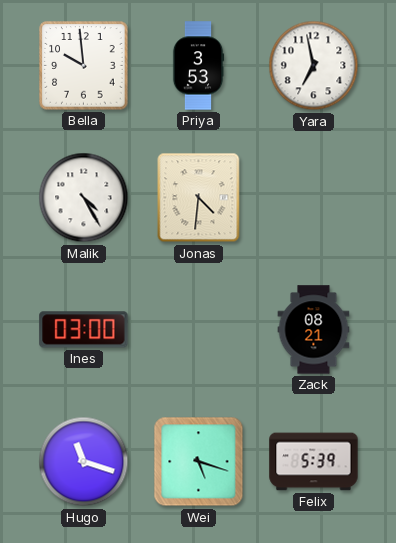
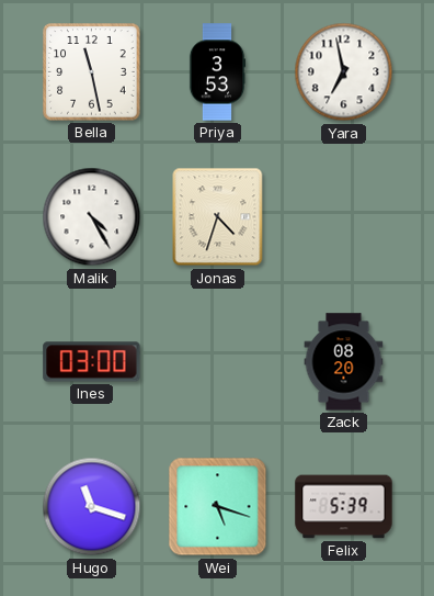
Bella: 9:59 -> 11:28 (92, 72)
Jonas: 4:31 -> 4:33 (218, 217)
Zack: 08:21 -> 08:20 (344, 362)
